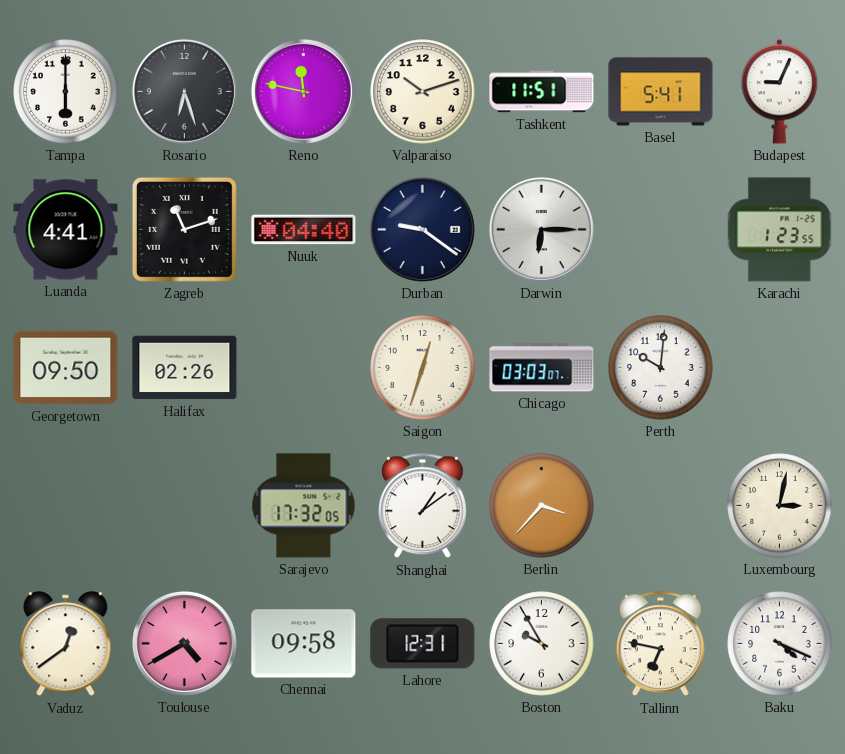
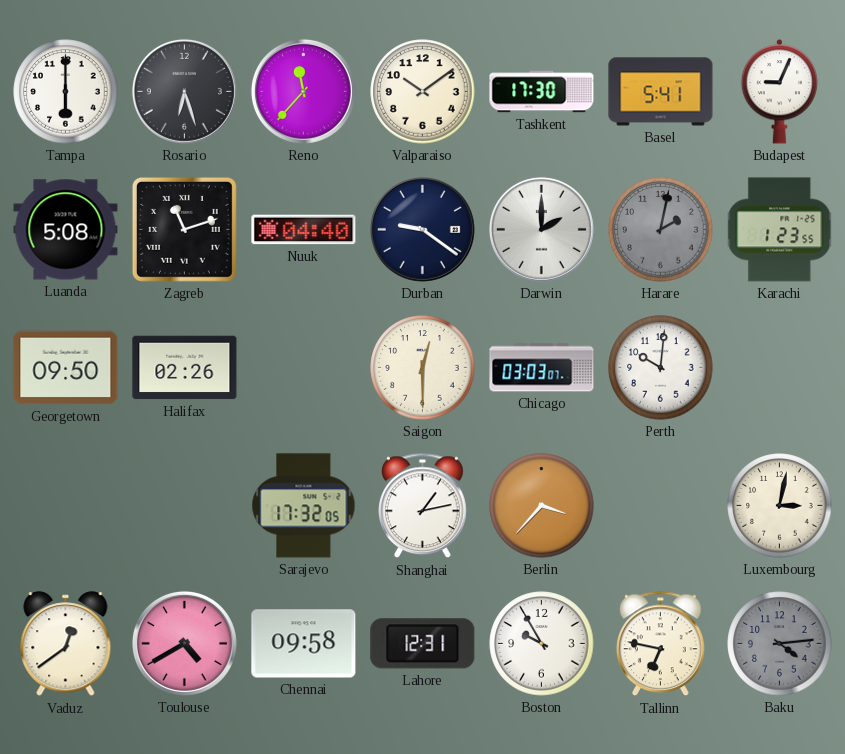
Reno: 11:47 -> 11:37 (303, 91)
Valparaiso: 10:12 -> 10:09 (423, 92)
Tashkent: 11:51 -> 17:30 (542, 92)
Luanda: 4:41 -> 5:08 (66, 230)
Darwin: 6:15 -> 2:00 (541, 229)
Harare: none -> 2:02 (661, 230)
Saigon: 12:33 -> 12:30 (423, 368)
Shanghai: 1:09 -> 1:13 (423, 506)
Baku: 4:19 -> 4:14 (780, 644)
Baku dial: white -> grey (780, 644)
